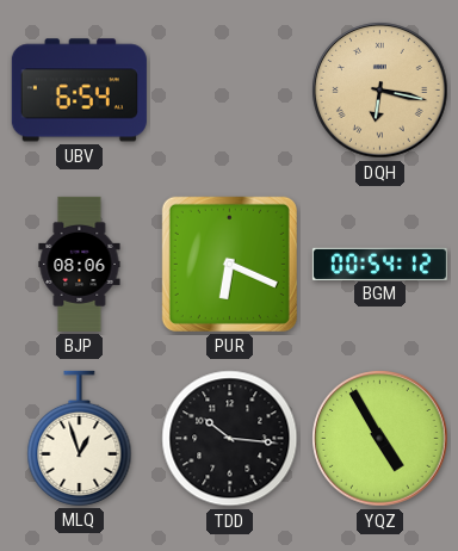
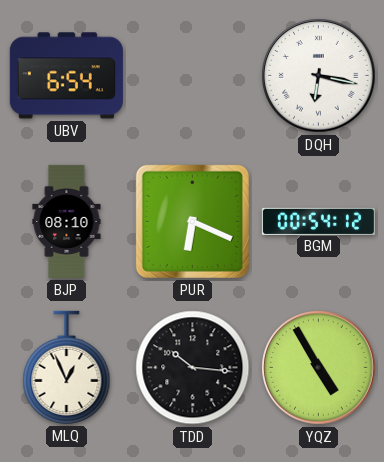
DQH dial: champagne -> white (319, 76)
BJP: 08:06 -> 08:10 (67, 221)
MLQ: 12:57 -> 12:56 (67, 367)
